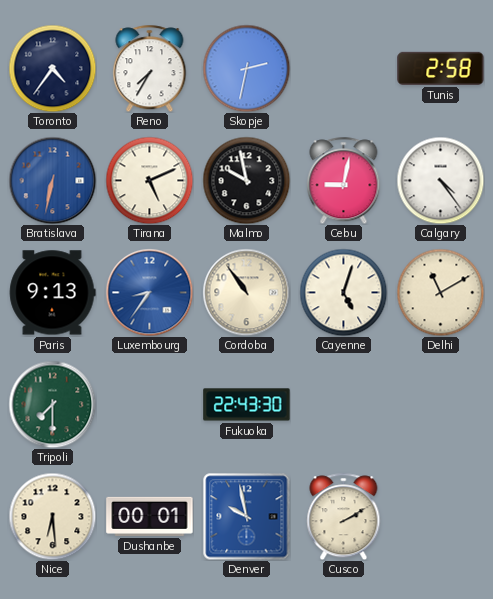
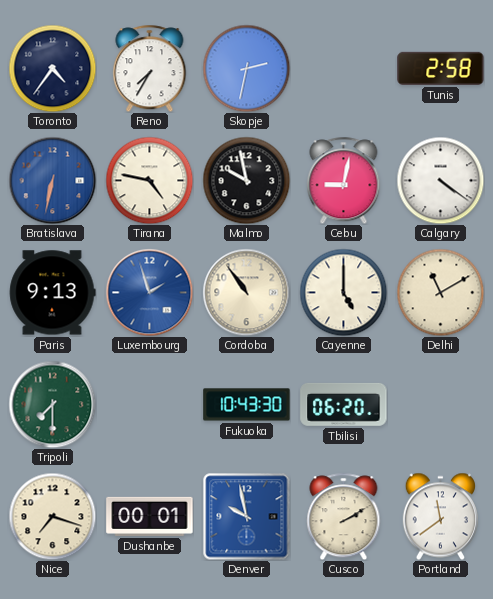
Tirana: 5:11 -> 4:47 (149, 180)
Calgary: 4:24 -> 4:21 (440, 180)
Luxembourg: 8:36 -> 1:57 (149, 292)
Cayenne: 5:03 -> 5:00 (343, 292)
Fukuoka: 22:43 -> 10:43 (247, 405)
Tbilisi: none -> 06:20 (344, 404)
Nice: 6:29 -> 7:18 (52, 516)
Portland: none -> 11:39 (440, 516)
